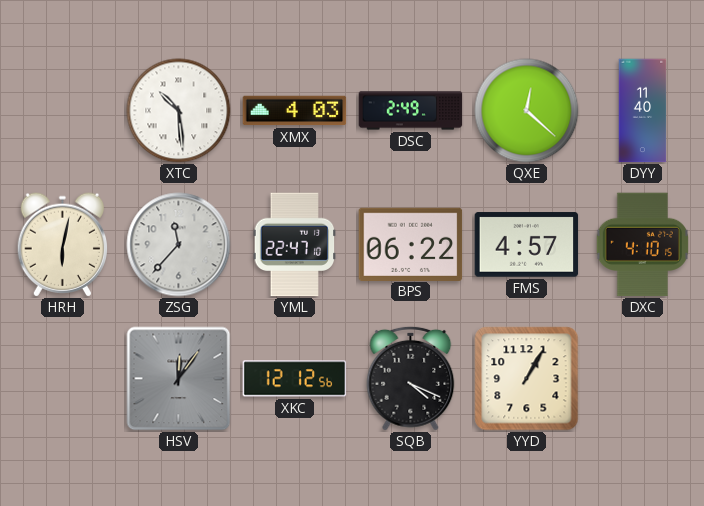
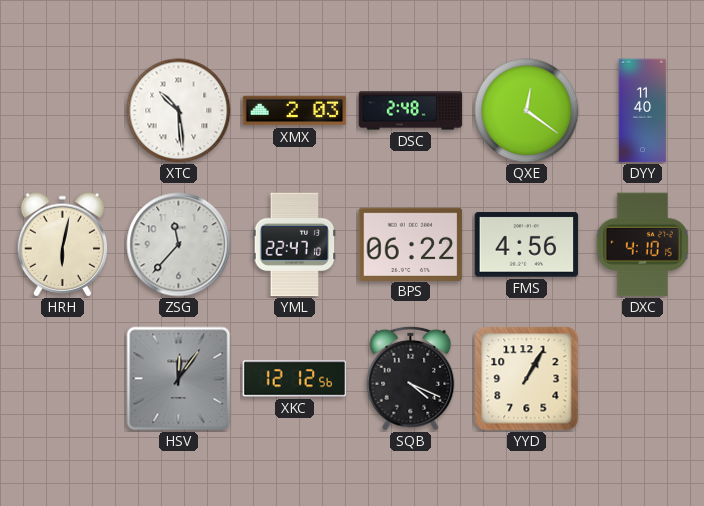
XMX: 4:03 -> 2:03 (295, 111)
DSC: 2:49 -> 2:48 (411, 111)
QXE: 12:22 -> 12:21 (527, 111)
FMS: 4:57 -> 4:56 (527, 245)
